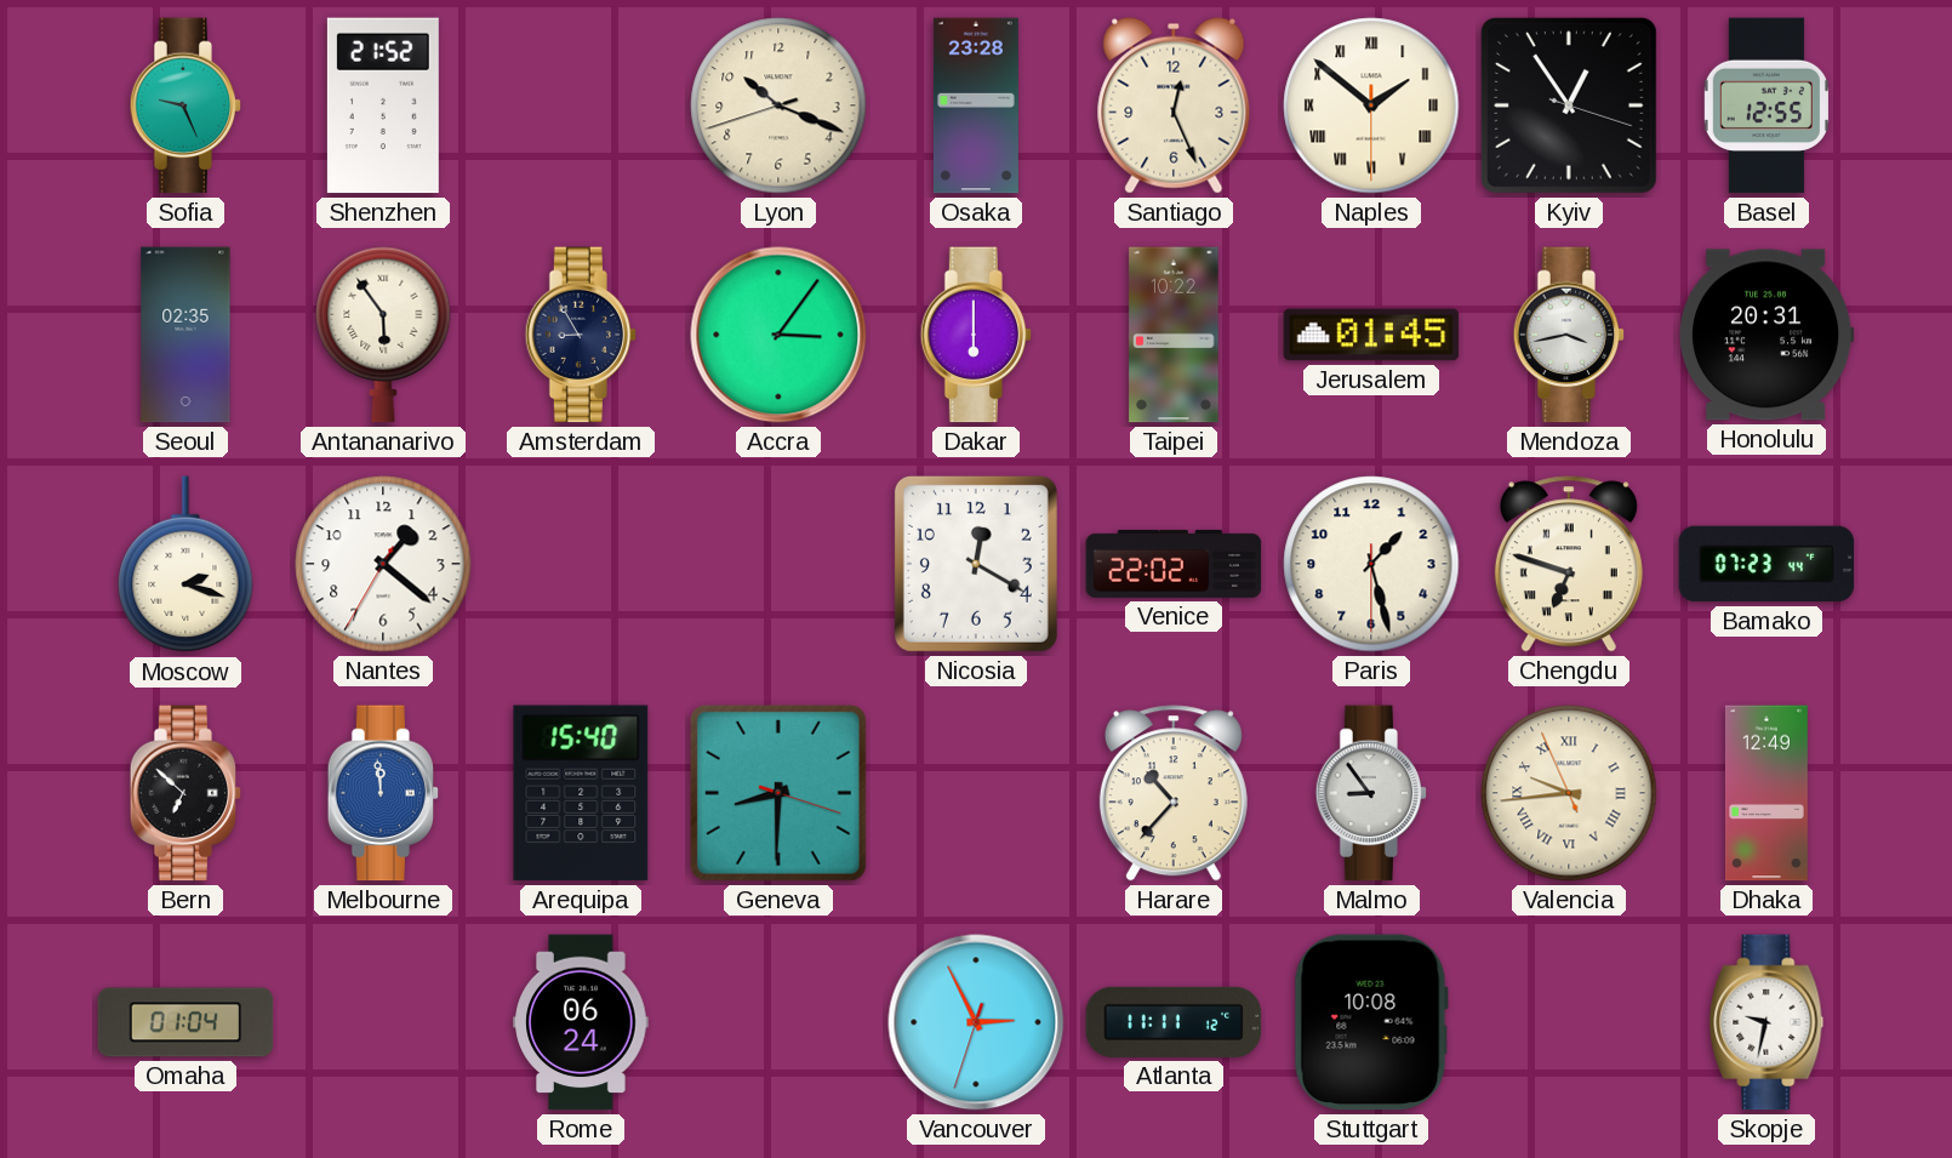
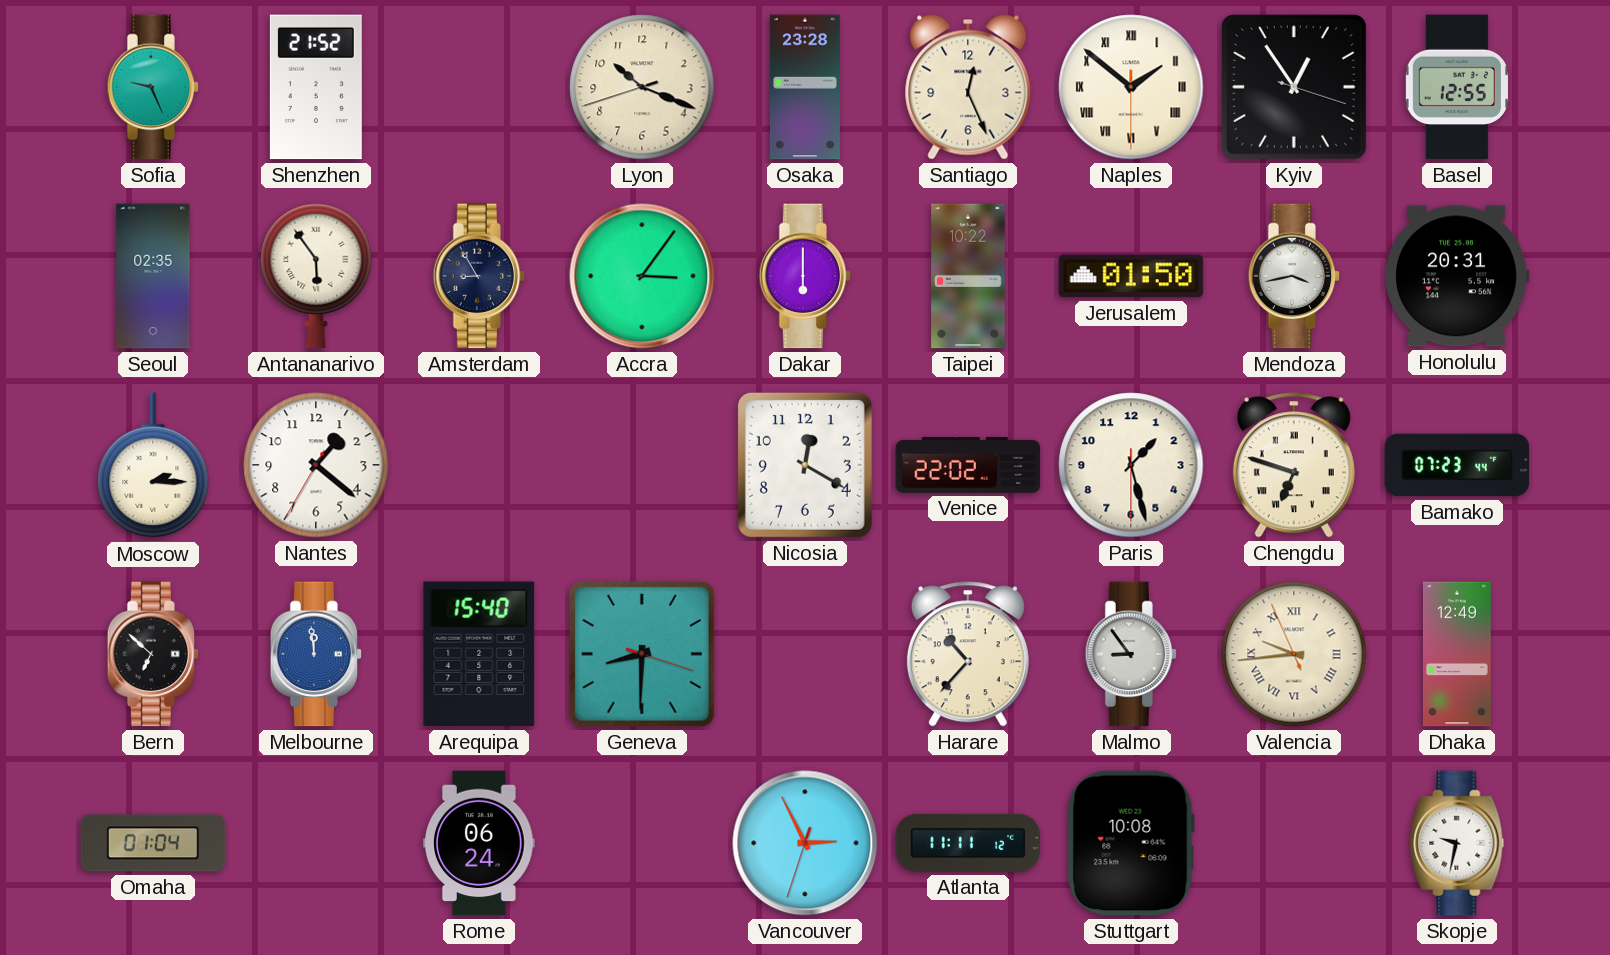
Jerusalem: 01:45 -> 01:50 (1131, 276)
Moscow: 2:18 -> 2:15 (153, 466)
